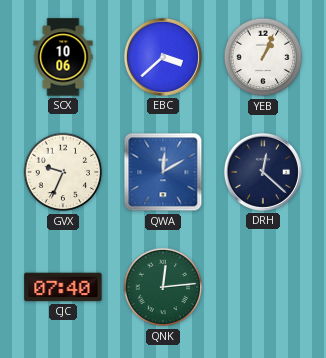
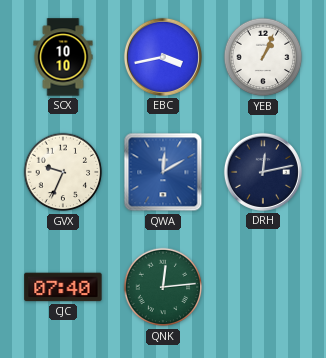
SCX: 10:06 -> 10:10 (63, 57)
EBC: 3:38 -> 3:43 (163, 57)
DRH: 12:22 -> 12:13 (263, 172)
